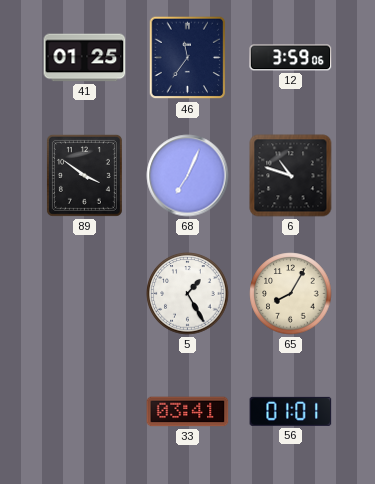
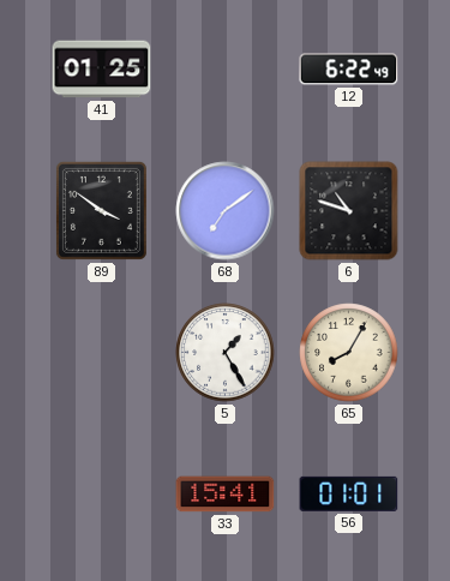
46: 11:36 -> none (188, 58)
12: 3:59 -> 6:22 (349, 70)
68: 7:04 -> 7:09 (226, 211)
33: 03:41 -> 15:41 (226, 495)
